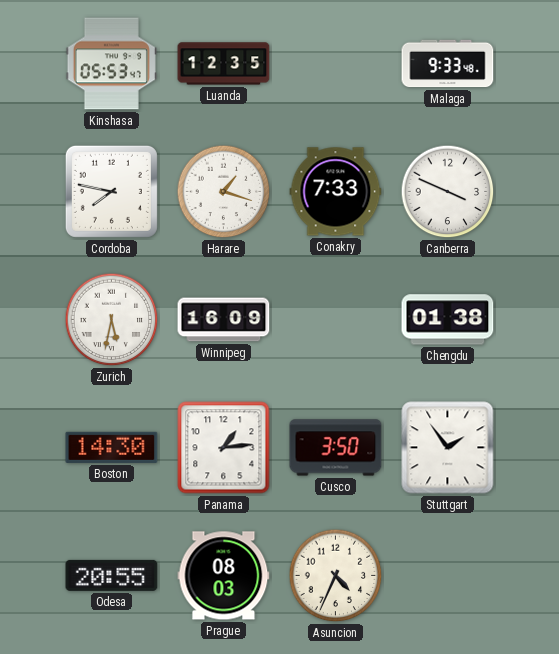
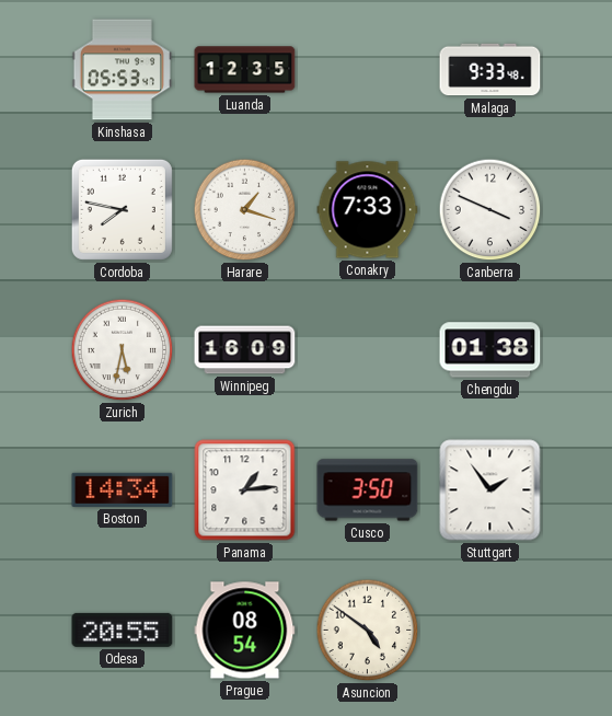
Boston: 14:30 -> 14:34 (123, 489)
Prague: 08:03 -> 08:54 (245, 631)
Asuncion: 4:34 -> 4:51 (368, 631)
